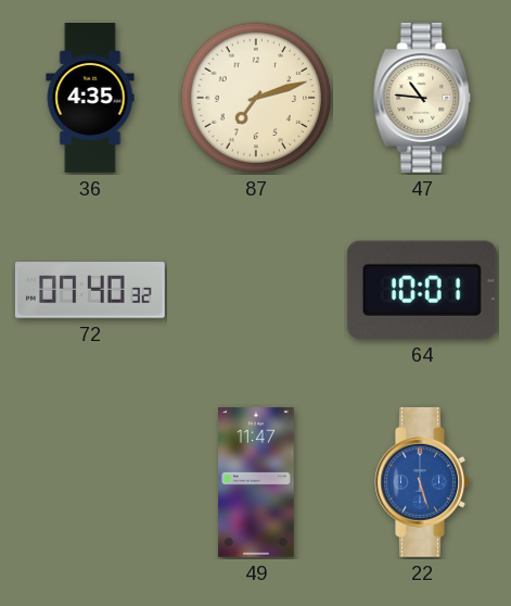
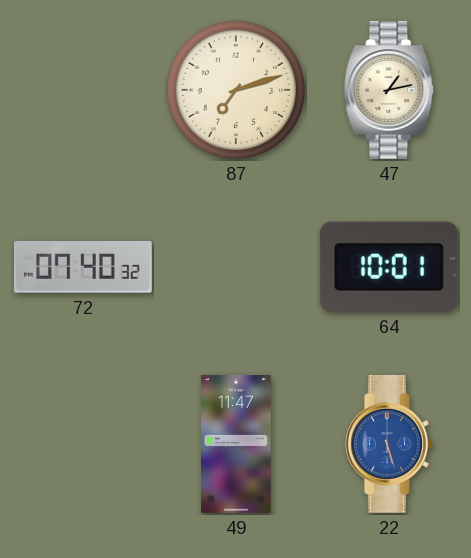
36: 4:35 -> none (90, 99)
47: 10:46 -> 1:13 (389, 90)
